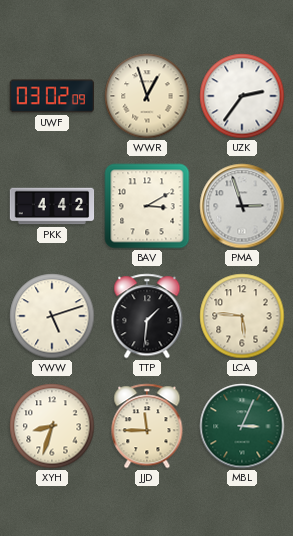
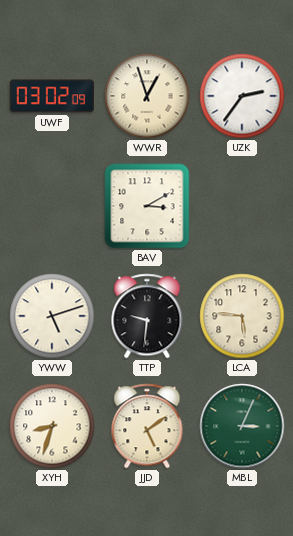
PKK: 4:42 -> none (52, 206)
PMA: 2:57 -> none (242, 206)
TTP: 1:31 -> 9:31 (147, 316)
JJD: 11:45 -> 5:09 (147, 426)
